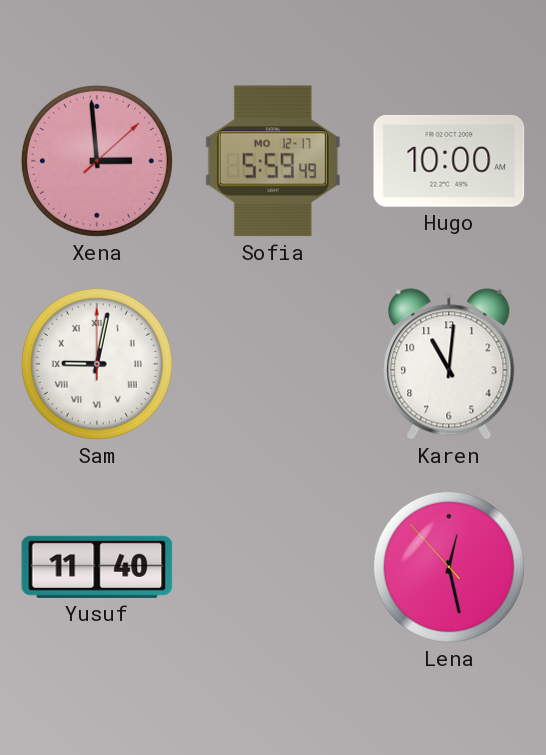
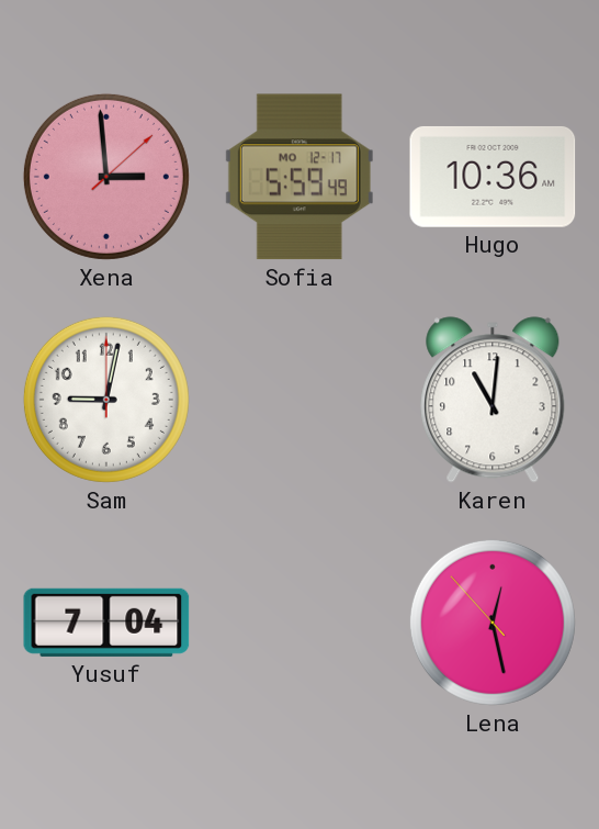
Hugo: 10:00 -> 10:36 (493, 177)
Sam numerals: Roman -> Arabic (106, 400)
Yusuf: 11:40 -> 7:04 (106, 623)
